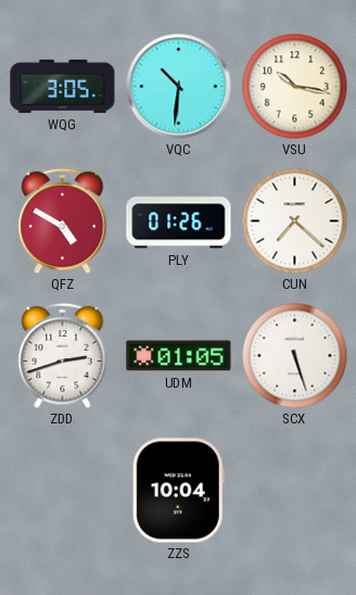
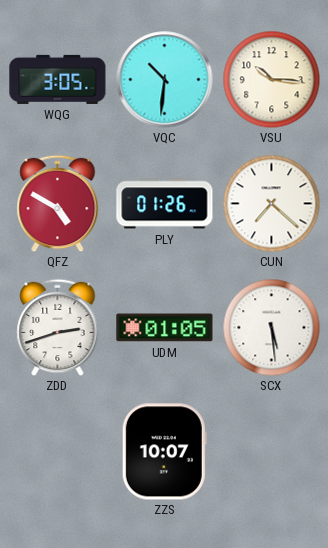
VSU: 10:17 -> 10:16 (271, 79)
SCX: 5:27 -> 5:29 (271, 327)
ZZS: 10:04 -> 10:07 (164, 452)
